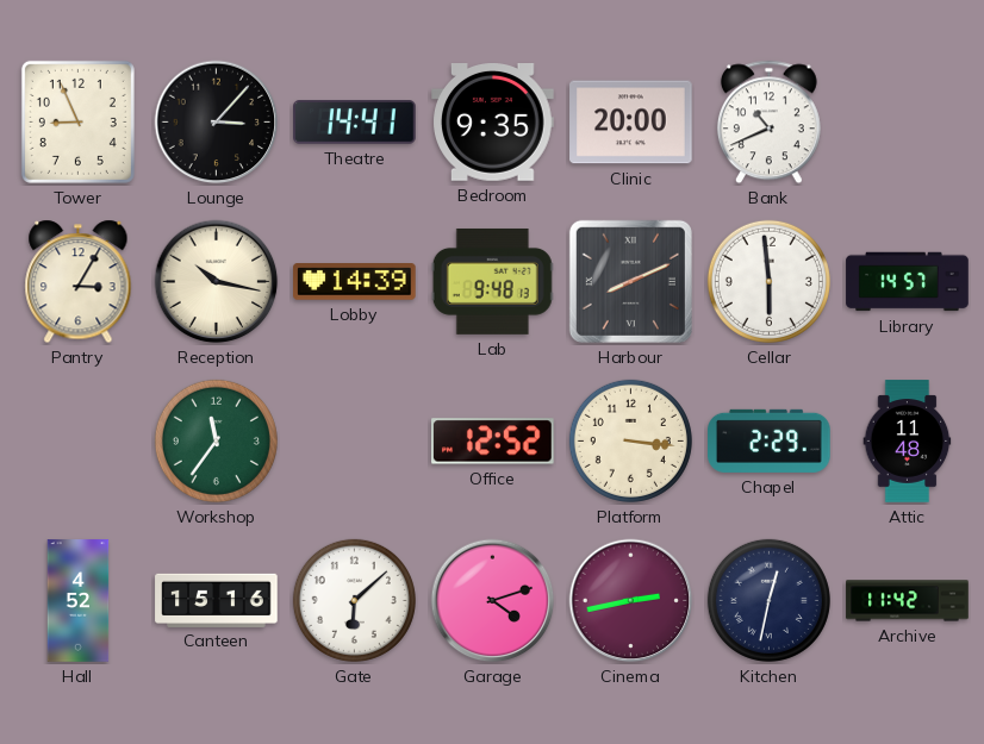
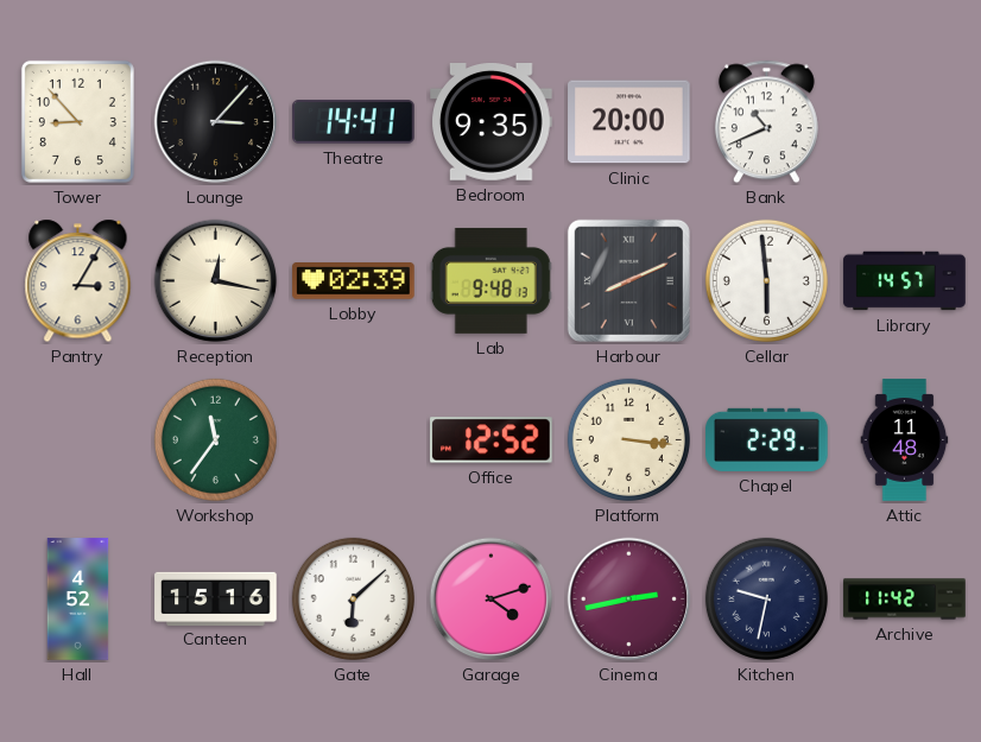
Tower: 8:56 -> 8:53 (77, 121)
Reception: 10:17 -> 12:17 (216, 281)
Lobby: 14:39 -> 02:39 (354, 281)
Kitchen: 12:32 -> 9:32 (766, 598)
